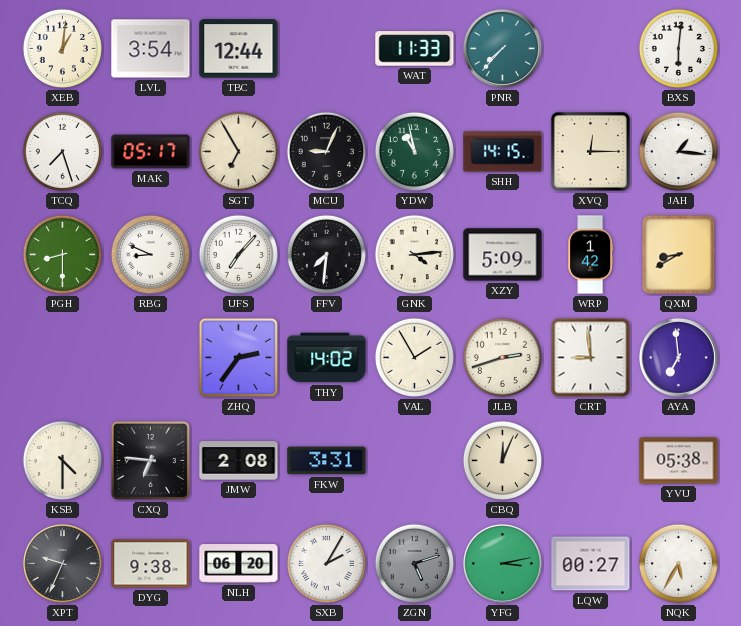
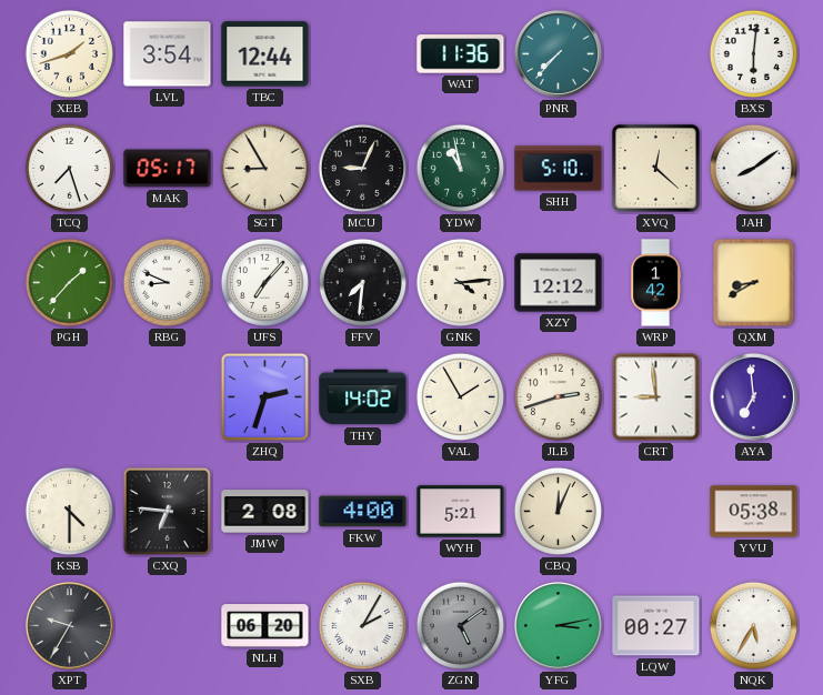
XEB: 1:01 -> 1:42 (69, 53)
WAT: 11:33 -> 11:36 (461, 54)
SGT: 6:55 -> 8:55 (264, 168)
SHH: 14:15 -> 5:10 (559, 169)
XVQ: 12:15 -> 12:22 (655, 168)
JAH: 1:16 -> 8:09 (753, 168)
PGH: 8:30 -> 1:37 (69, 282)
XZY: 5:09 -> 12:12 (559, 283)
ZHQ: 2:36 -> 2:33 (264, 396)
FKW: 3:31 -> 4:00 (363, 512)
WYH: none -> 5:21 (461, 512)
XPT: 9:34 -> 9:35 (69, 625)
DYG: 9:38 -> none (151, 564)
ZGN: 5:12 -> 5:09 (460, 625)
